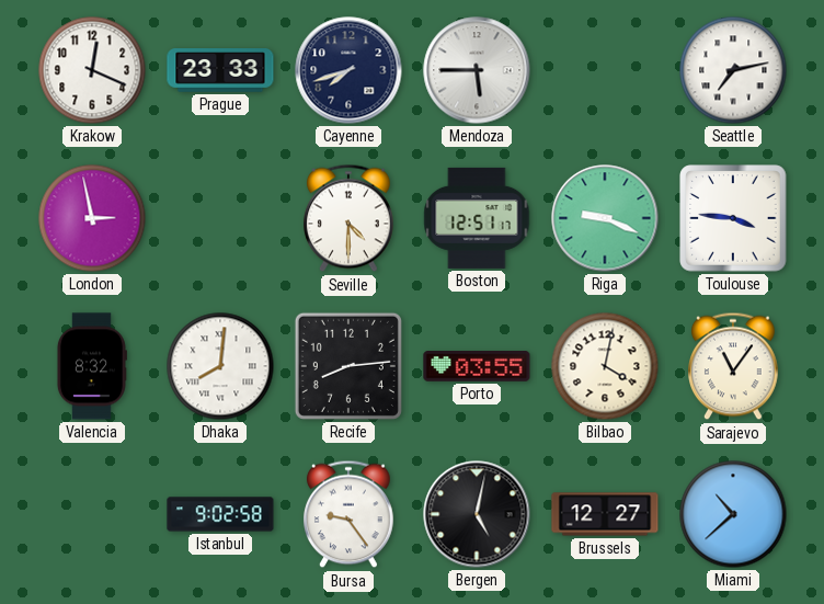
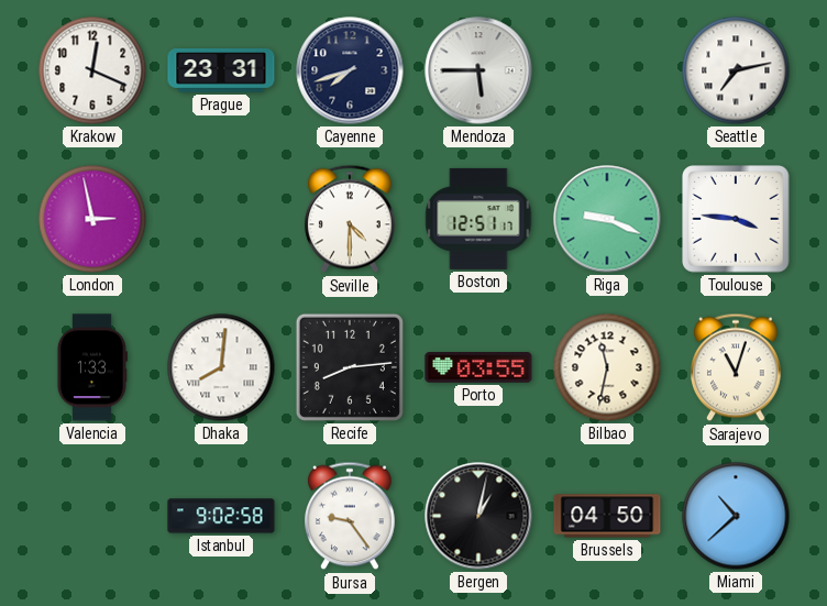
Prague: 23:33 -> 23:31 (221, 70)
Valencia: 8:32 -> 1:33 (91, 367)
Bilbao: 4:02 -> 11:32 (607, 367)
Sarajevo: 11:06 -> 11:03 (737, 367)
Bergen: 5:02 -> 1:02 (478, 516)
Brussels: 12:27 -> 04:50 (607, 516)
